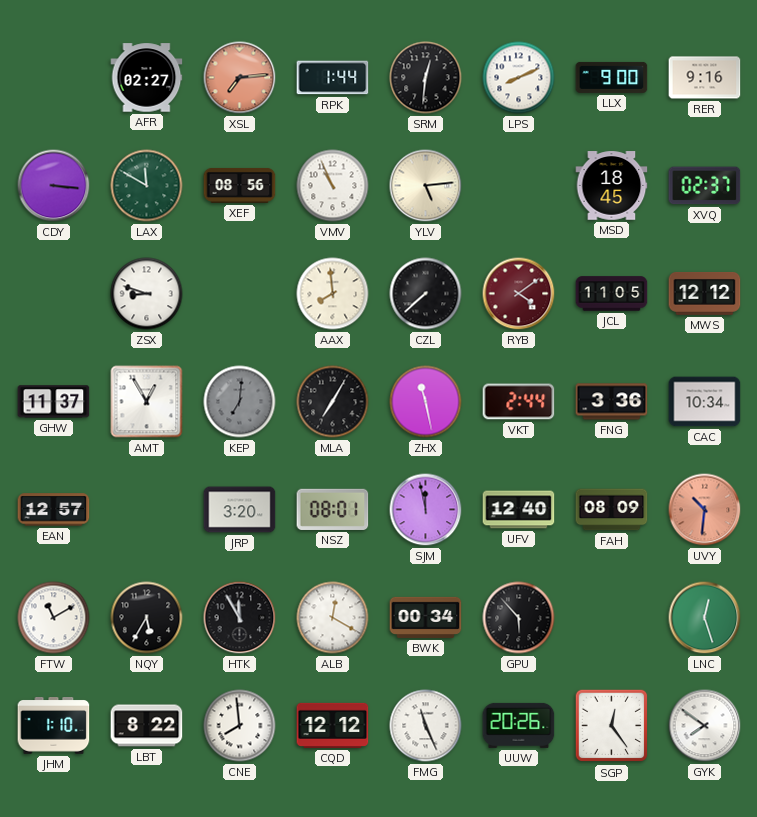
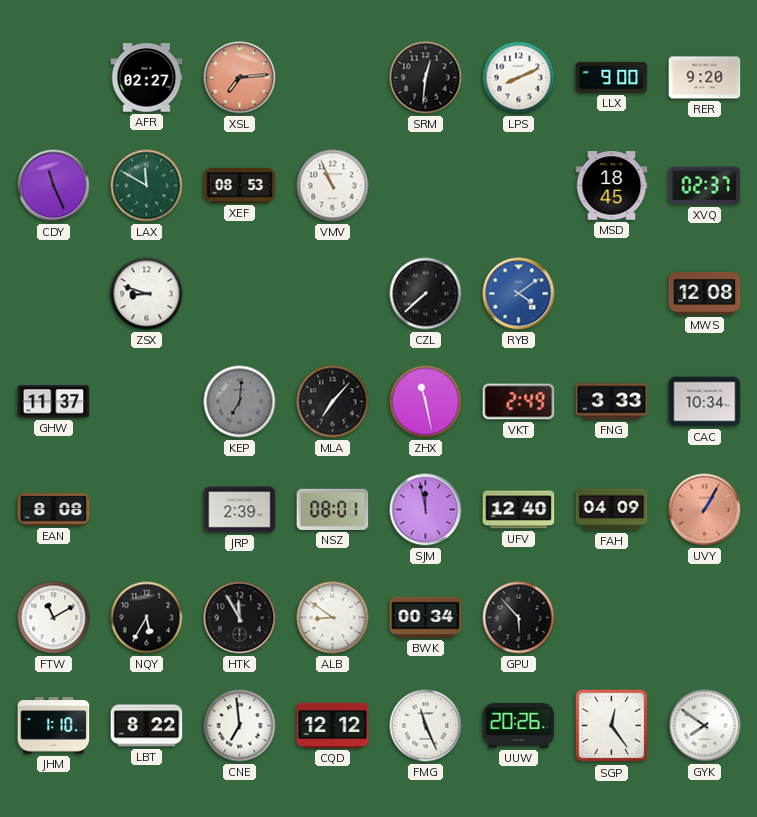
RPK: 1:44 -> none (333, 78)
RER: 9:16 -> 9:20 (705, 78)
CDY: 3:16 -> 11:26 (54, 186)
XEF: 08:56 -> 08:53 (240, 185)
YLV: 5:14 -> none (426, 186)
AAX: 7:59 -> none (333, 294)
RYB dial: burgundy -> blue (519, 294)
JCL: 11:05 -> none (612, 294)
MWS: 12:12 -> 12:08 (705, 294)
AMT: 12:55 -> none (147, 402)
MLA: 7:05 -> 7:07 (333, 402)
VKT: 2:44 -> 2:49 (519, 402)
FNG: 3:36 -> 3:33 (612, 402)
EAN: 12:57 -> 8:08 (54, 510)
JRP: 3:20 -> 2:39 (240, 510)
FAH: 08:09 -> 04:09 (612, 510)
UVY: 10:31 -> 1:05 (705, 510)
ALB: 12:20 -> 8:51 (333, 618)
LNC: 12:27 -> none (705, 618)
CNE: 7:59 -> 6:59 (240, 726)
